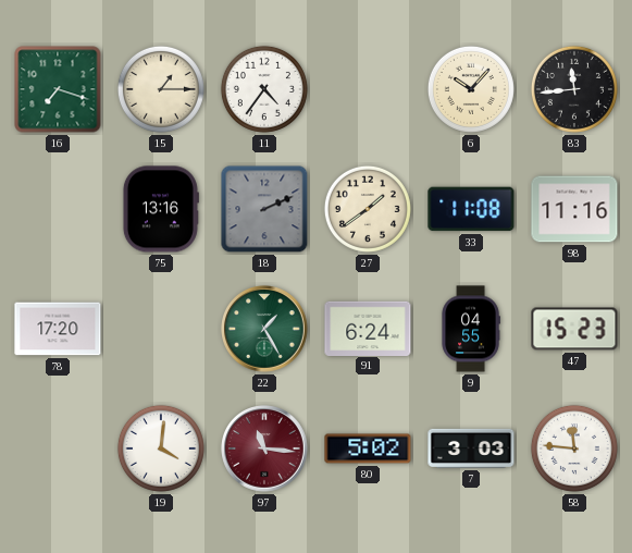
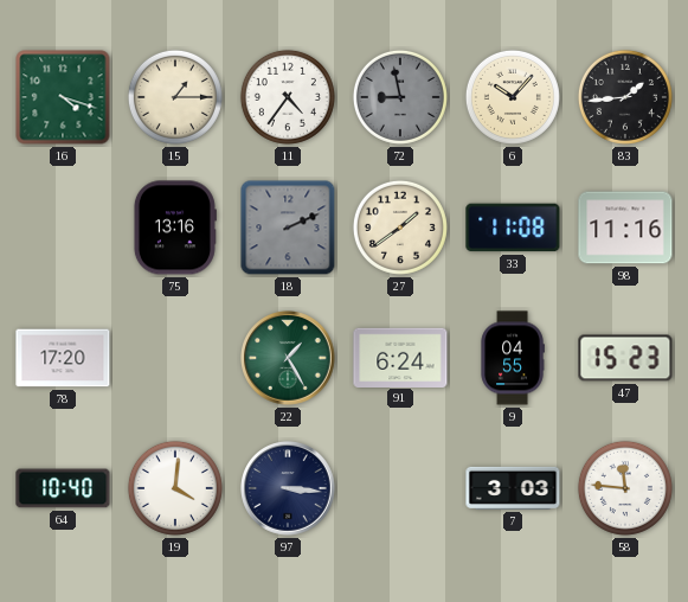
16: 7:18 -> 4:18 (63, 97)
72: none -> 8:58 (400, 97)
83: 11:44 -> 1:44 (625, 97)
64: none -> 10:40 (63, 488)
97: 11:16 -> 3:16 (288, 488)
97 dial: burgundy -> navy (288, 488)
80: 5:02 -> none (368, 448)
